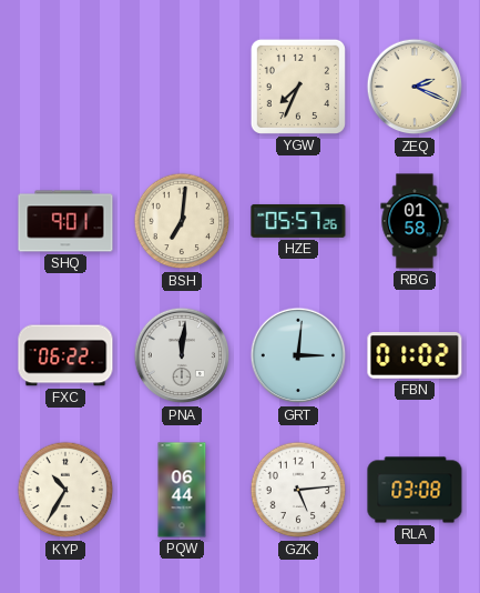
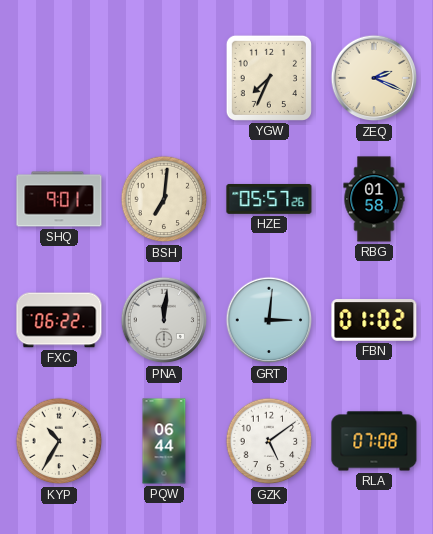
GZK: 5:14 -> 5:09 (269, 441)
RLA: 03:08 -> 07:08 (374, 441)
